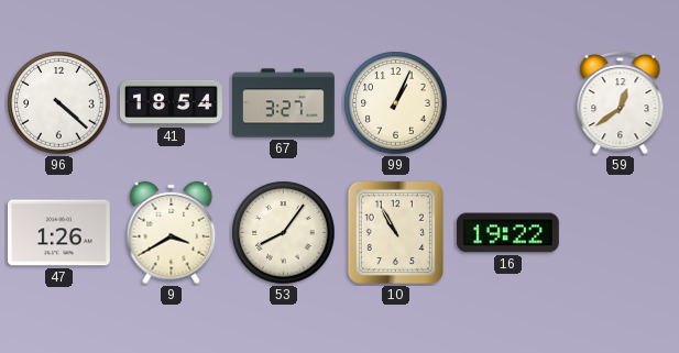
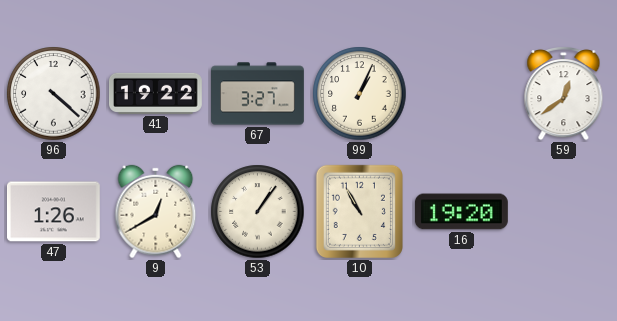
41: 18:54 -> 19:22 (156, 93)
9: 3:40 -> 12:40 (156, 212)
53: 8:06 -> 1:06 (258, 212)
16: 19:22 -> 19:20 (461, 212)
